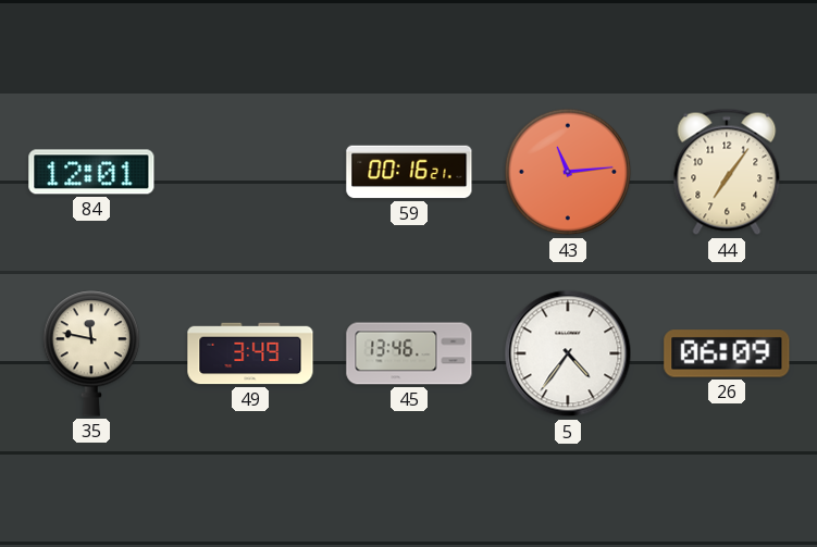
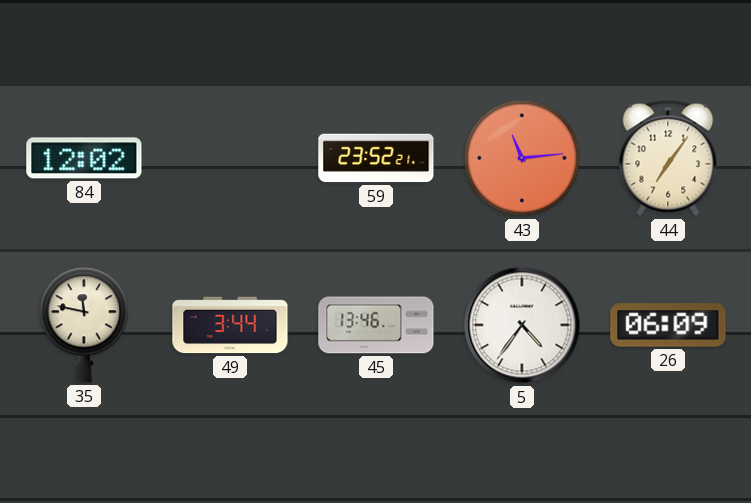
84: 12:01 -> 12:02 (84, 158)
59: 00:16 -> 23:52 (376, 158)
49: 3:49 -> 3:44 (230, 325)
